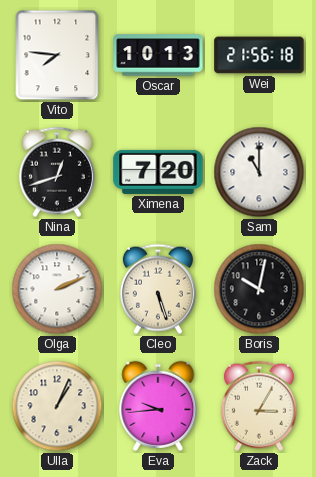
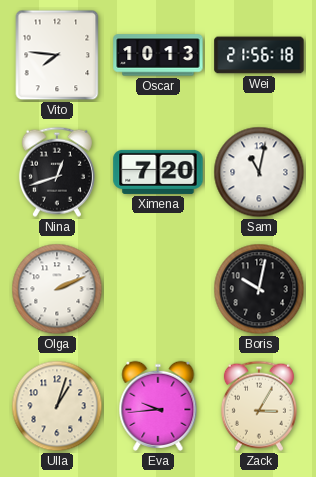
Sam: 11:00 -> 11:02 (259, 172)
Cleo: 5:27 -> none (158, 289)
Ulla: 1:04 -> 1:03 (57, 406)
